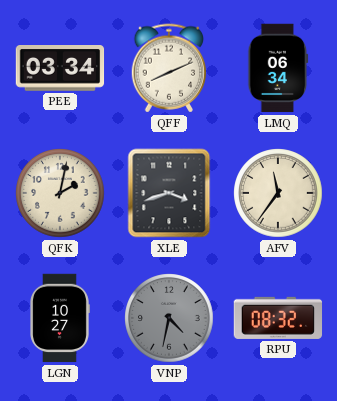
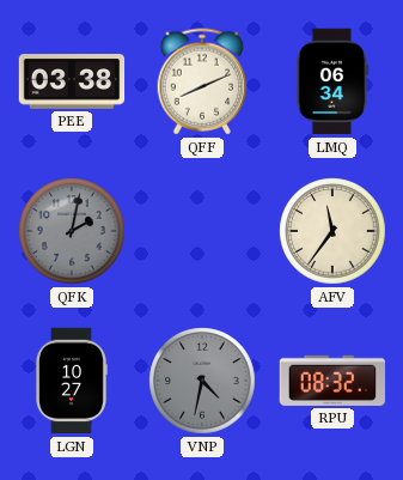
PEE: 03:34 -> 03:38 (72, 81)
QFK dial: cream -> grey (72, 231)
XLE: 3:42 -> none (169, 193)
